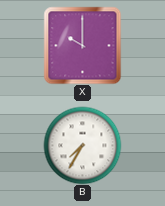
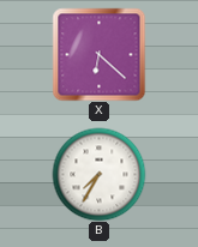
X: 10:00 -> 6:22 (98, 54)
